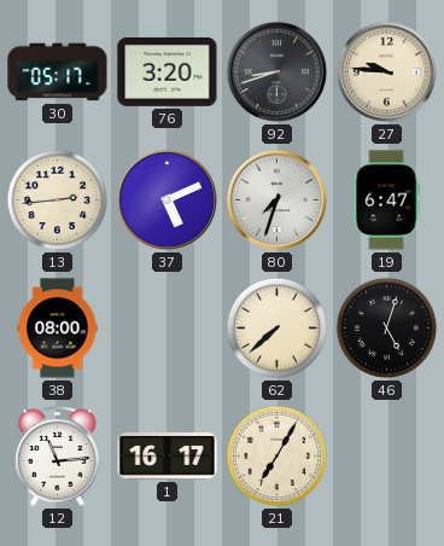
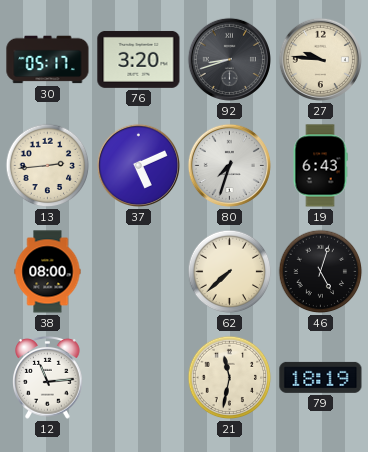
19: 6:47 -> 6:43 (320, 166)
1: 16:17 -> none (168, 455)
21: 7:05 -> 11:32 (230, 378)
79: none -> 18:19 (321, 377)
